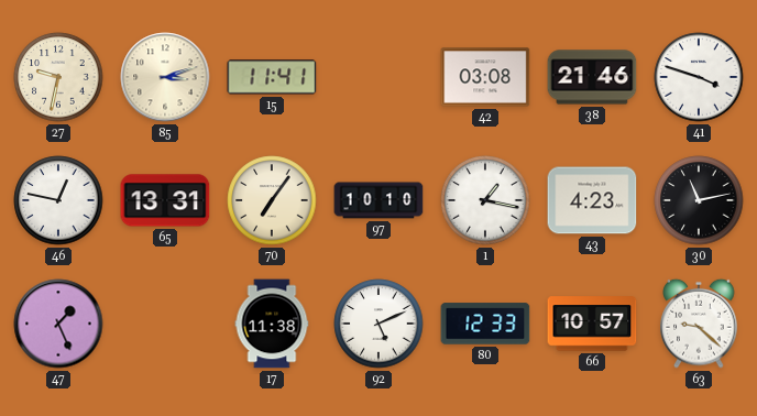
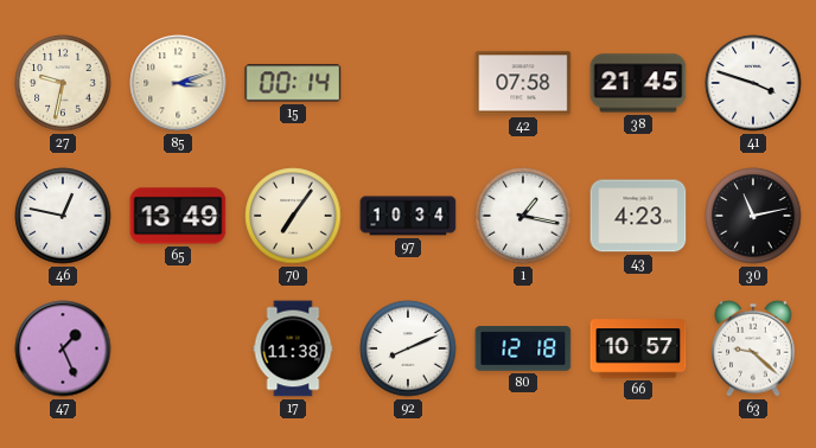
15: 11:41 -> 00:14 (293, 83)
42: 03:08 -> 07:58 (523, 83)
38: 21:46 -> 21:45 (638, 83)
65: 13:31 -> 13:49 (178, 216)
97: 10:10 -> 10:34 (408, 216)
92: 5:11 -> 8:11 (408, 348)
80: 12:33 -> 12:18 (523, 348)
